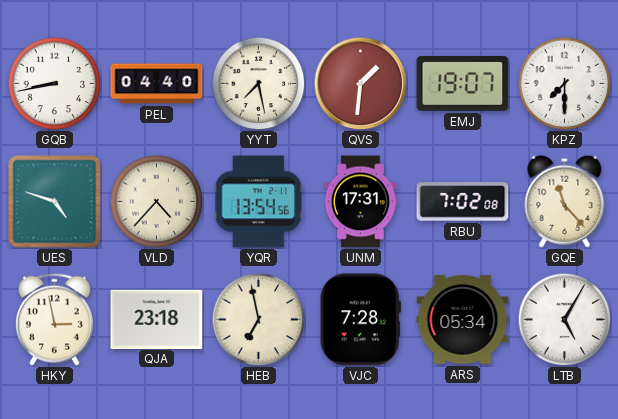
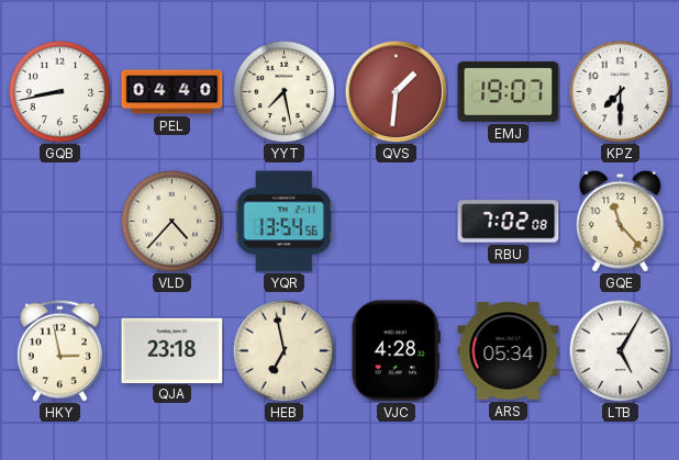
UES: 4:48 -> none (55, 202)
UNM: 17:31 -> none (360, 202)
VJC: 7:28 -> 4:28 (396, 351)
